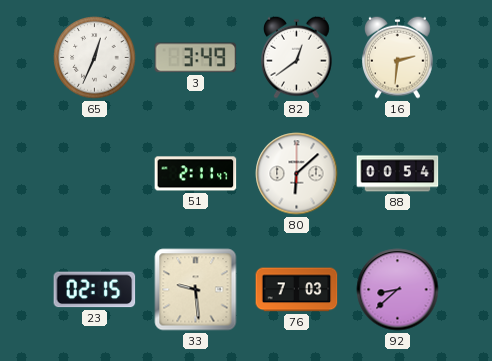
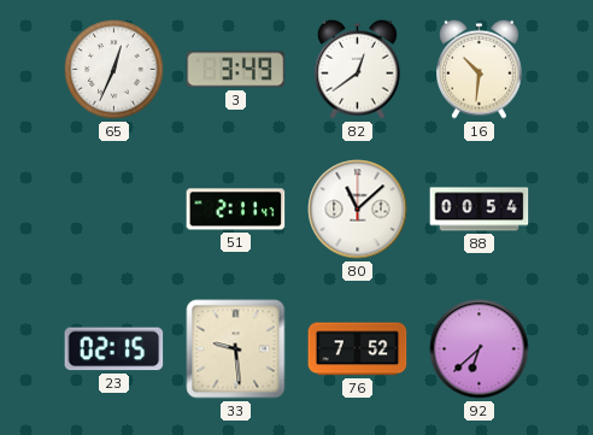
16: 2:31 -> 10:31 (480, 69)
80: 6:08 -> 11:08 (358, 210)
76: 7:03 -> 7:52 (358, 349)
92: 8:38 -> 6:38 (480, 349)
